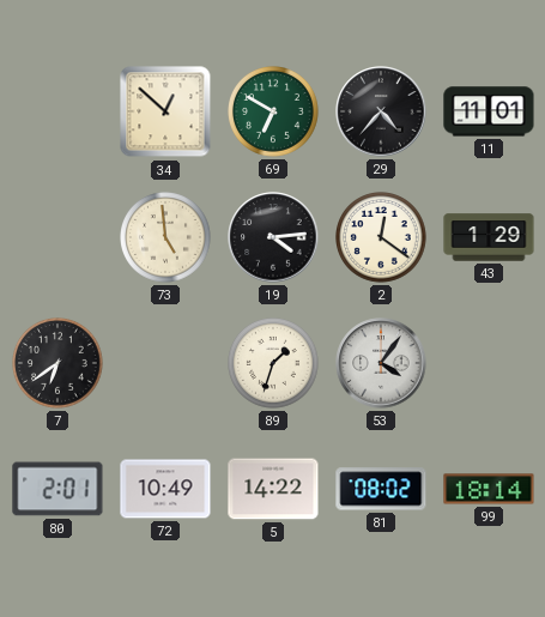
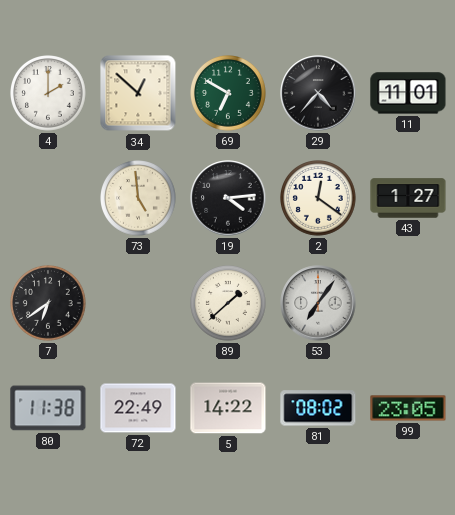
4: none -> 2:00 (49, 94)
43: 1:29 -> 1:27 (408, 198)
89: 1:33 -> 1:38 (229, 304)
53: 4:06 -> 7:06 (318, 303)
80: 2:01 -> 11:38 (48, 408)
72: 10:49 -> 22:49 (138, 408)
99: 18:14 -> 23:05 (408, 408)
